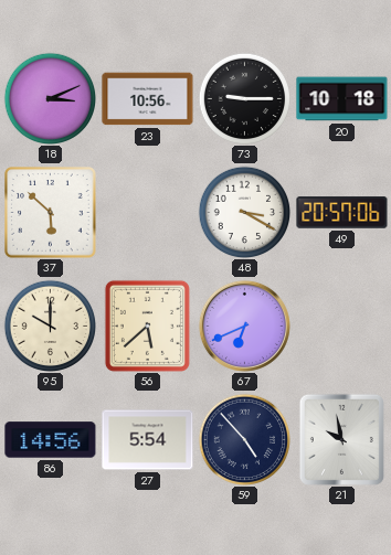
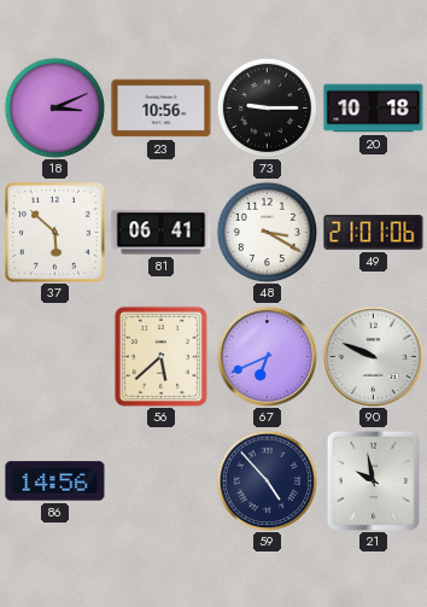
81: none -> 06:41 (162, 233)
49: 20:57 -> 21:01 (374, 233)
95: 10:00 -> none (50, 325)
90: none -> 9:49 (373, 356)
27: 5:54 -> none (148, 440)
